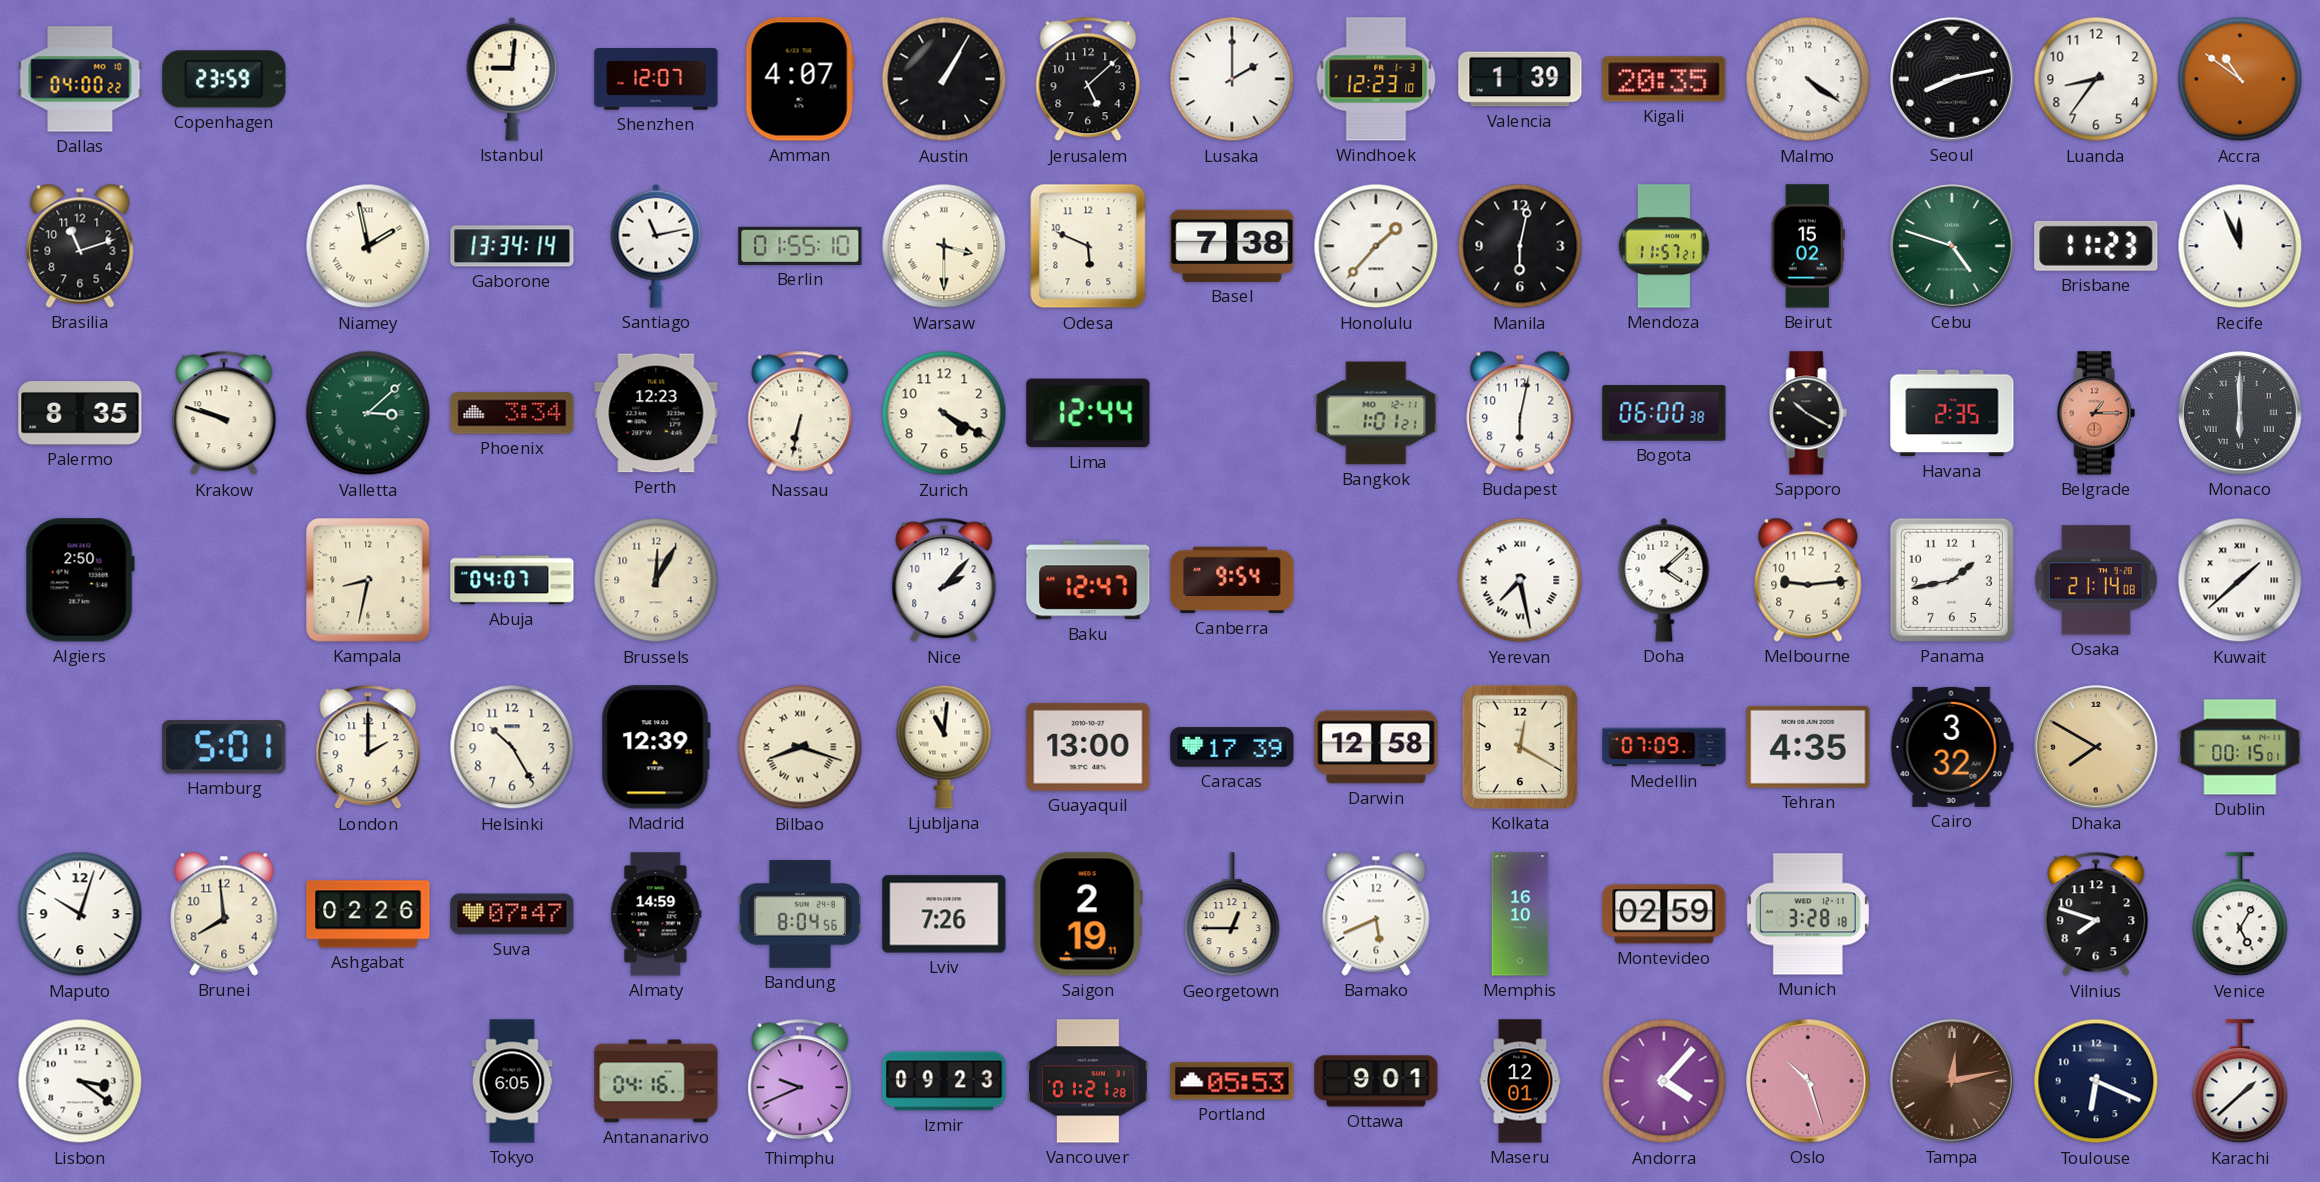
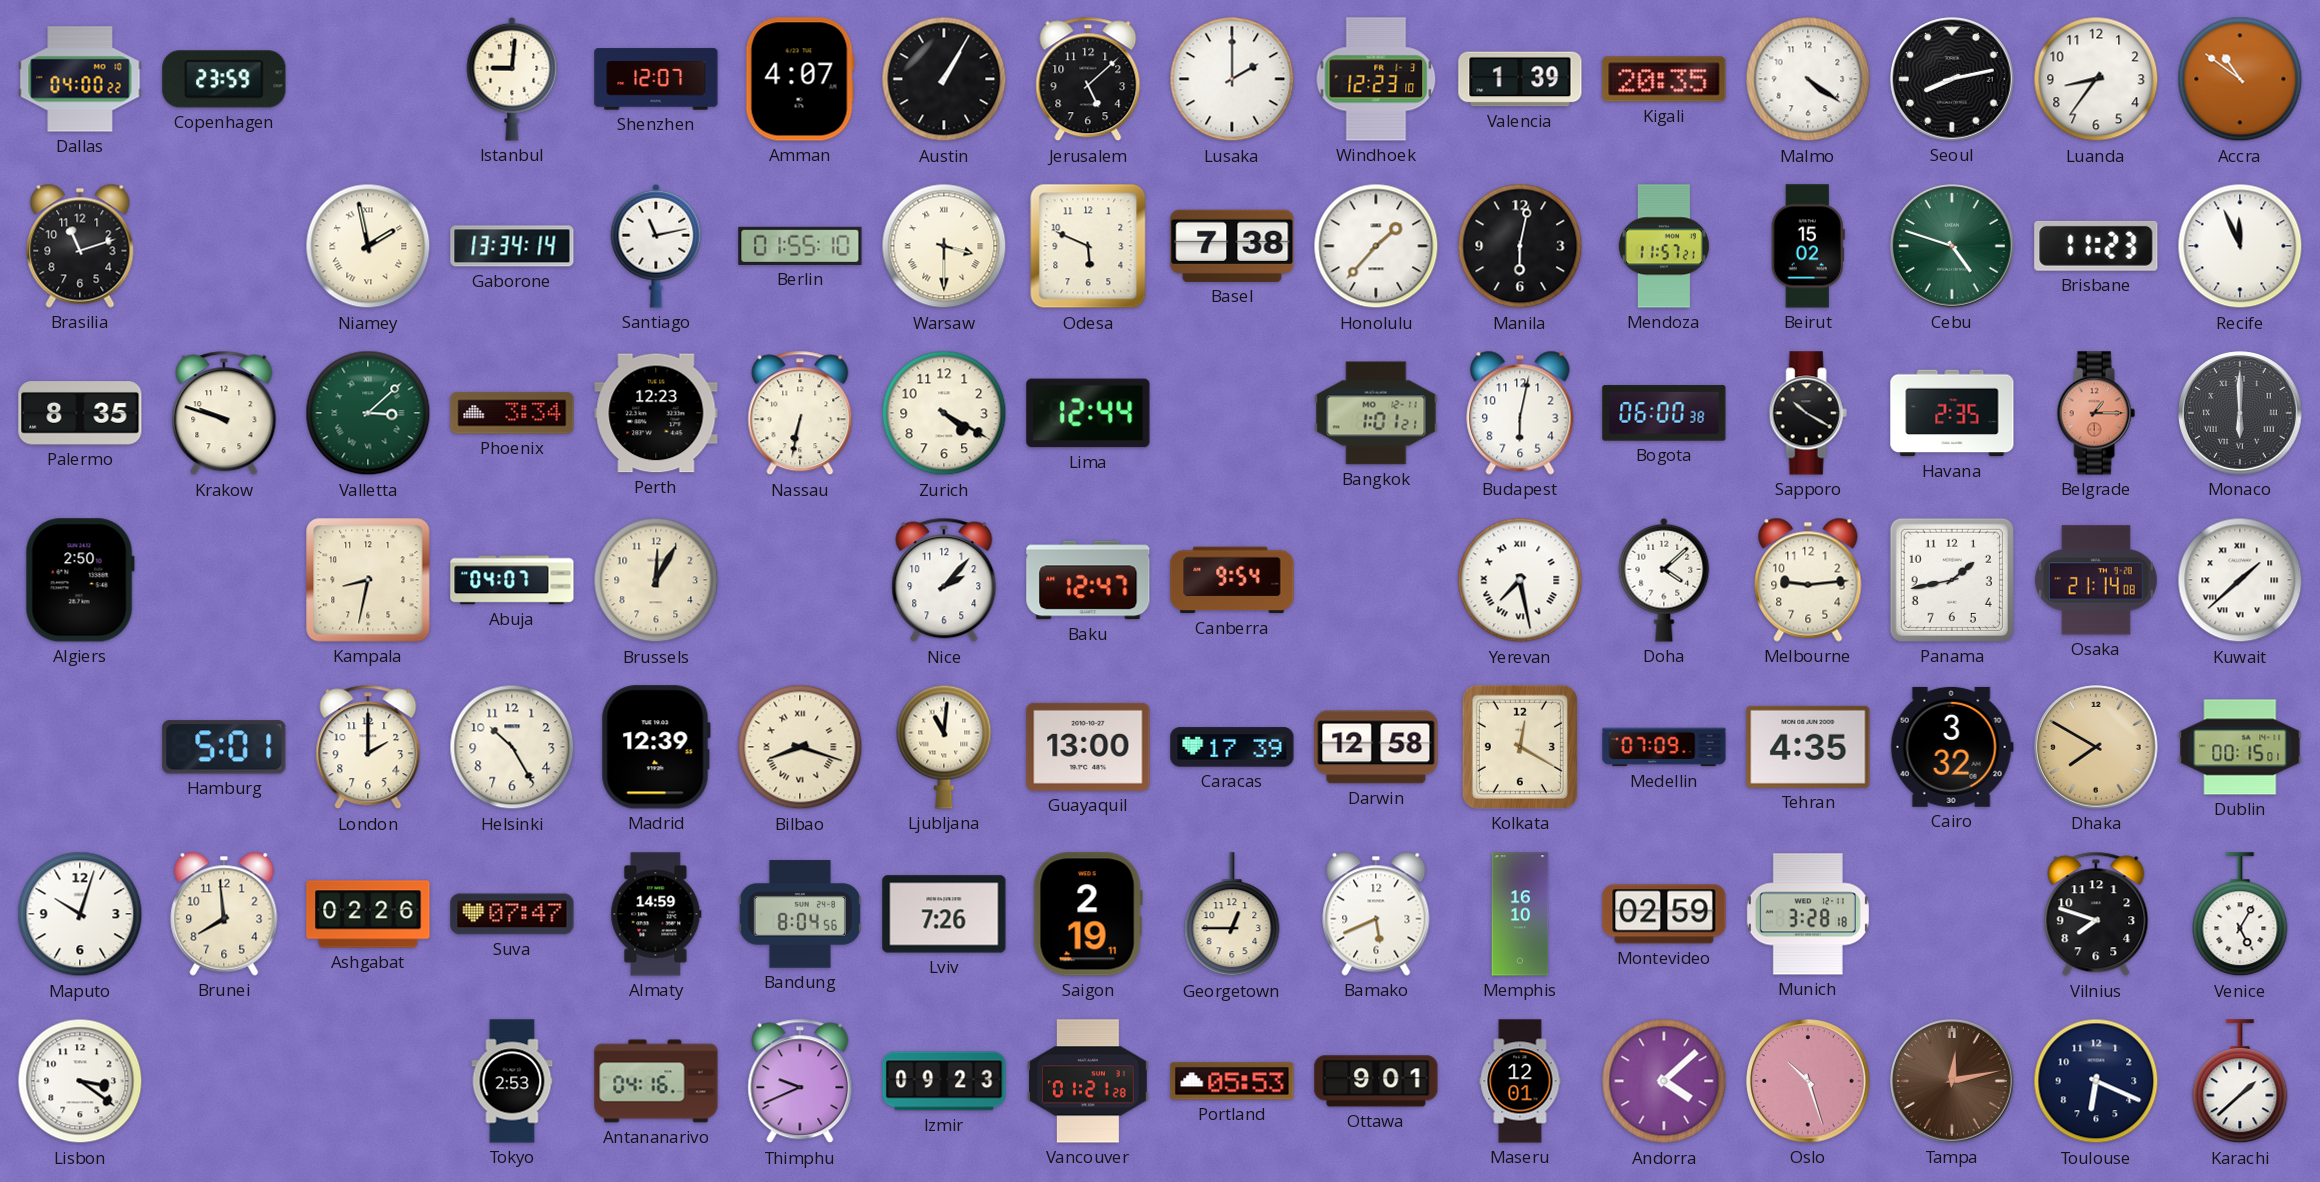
Tokyo: 6:05 -> 2:53 (512, 1081)
Andorra: 4:07 -> 4:08 (1664, 1081)
